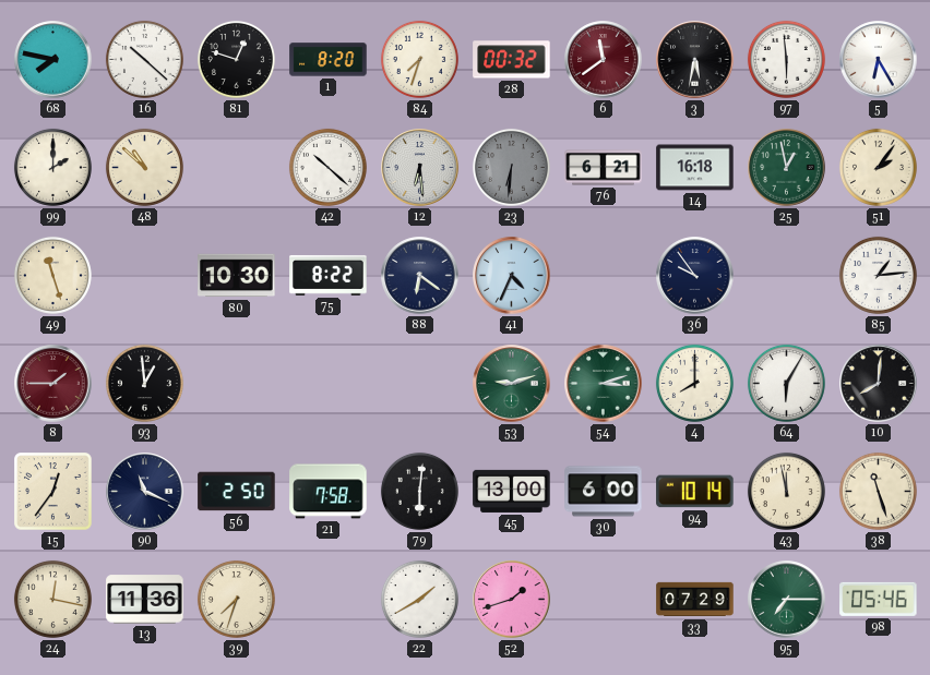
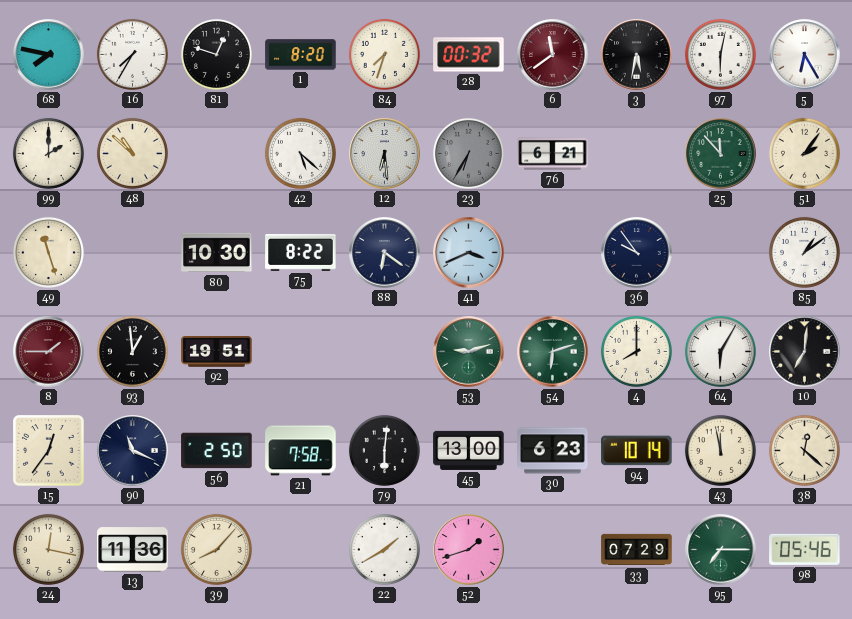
16: 10:22 -> 7:35 (132, 54)
97: 5:59 -> 6:02 (720, 54)
42: 10:22 -> 5:22 (300, 153)
23: 6:31 -> 6:35 (468, 153)
14: 16:18 -> none (695, 168)
25: 12:58 -> 11:53 (721, 154)
41: 4:34 -> 3:41 (469, 253)
85: 1:14 -> 1:09 (804, 252)
92: none -> 19:51 (217, 352)
54: 3:12 -> 6:12 (553, 352)
10: 8:01 -> 7:01 (805, 352)
30: 6:00 -> 6:23 (553, 451)
38: 11:27 -> 12:22 (804, 450)
39: 7:33 -> 8:07 (216, 549)
